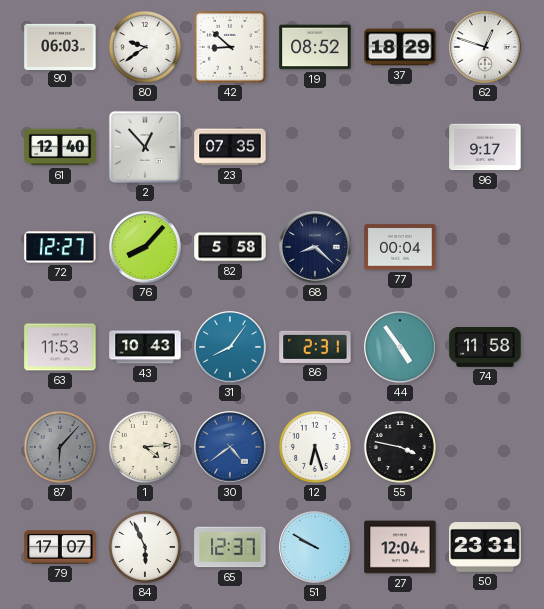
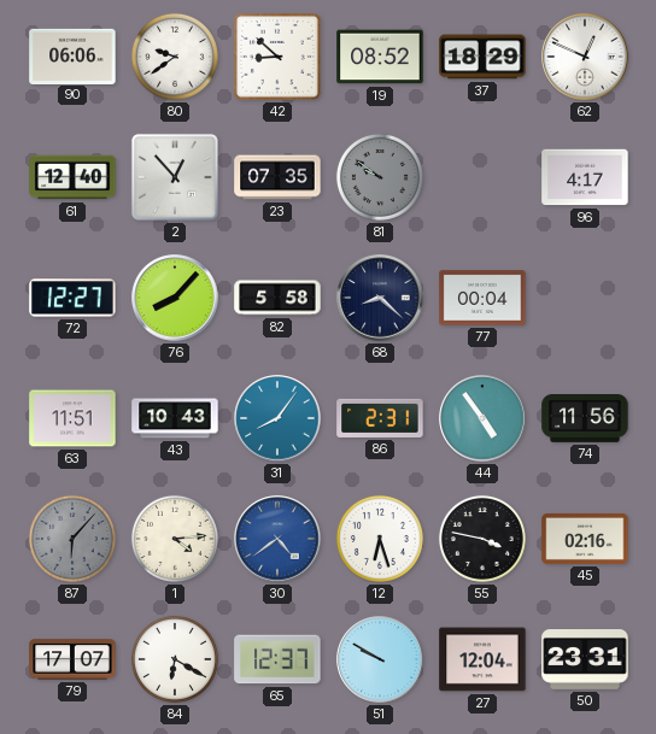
90: 06:03 -> 06:06 (72, 55)
62: 12:48 -> 12:49 (585, 57)
81: none -> 9:51 (380, 177)
96: 9:17 -> 4:17 (585, 177)
63: 11:53 -> 11:51 (72, 418)
74: 11:58 -> 11:56 (585, 419)
45: none -> 02:16 (585, 539)
84: 5:56 -> 6:20 (175, 659)
